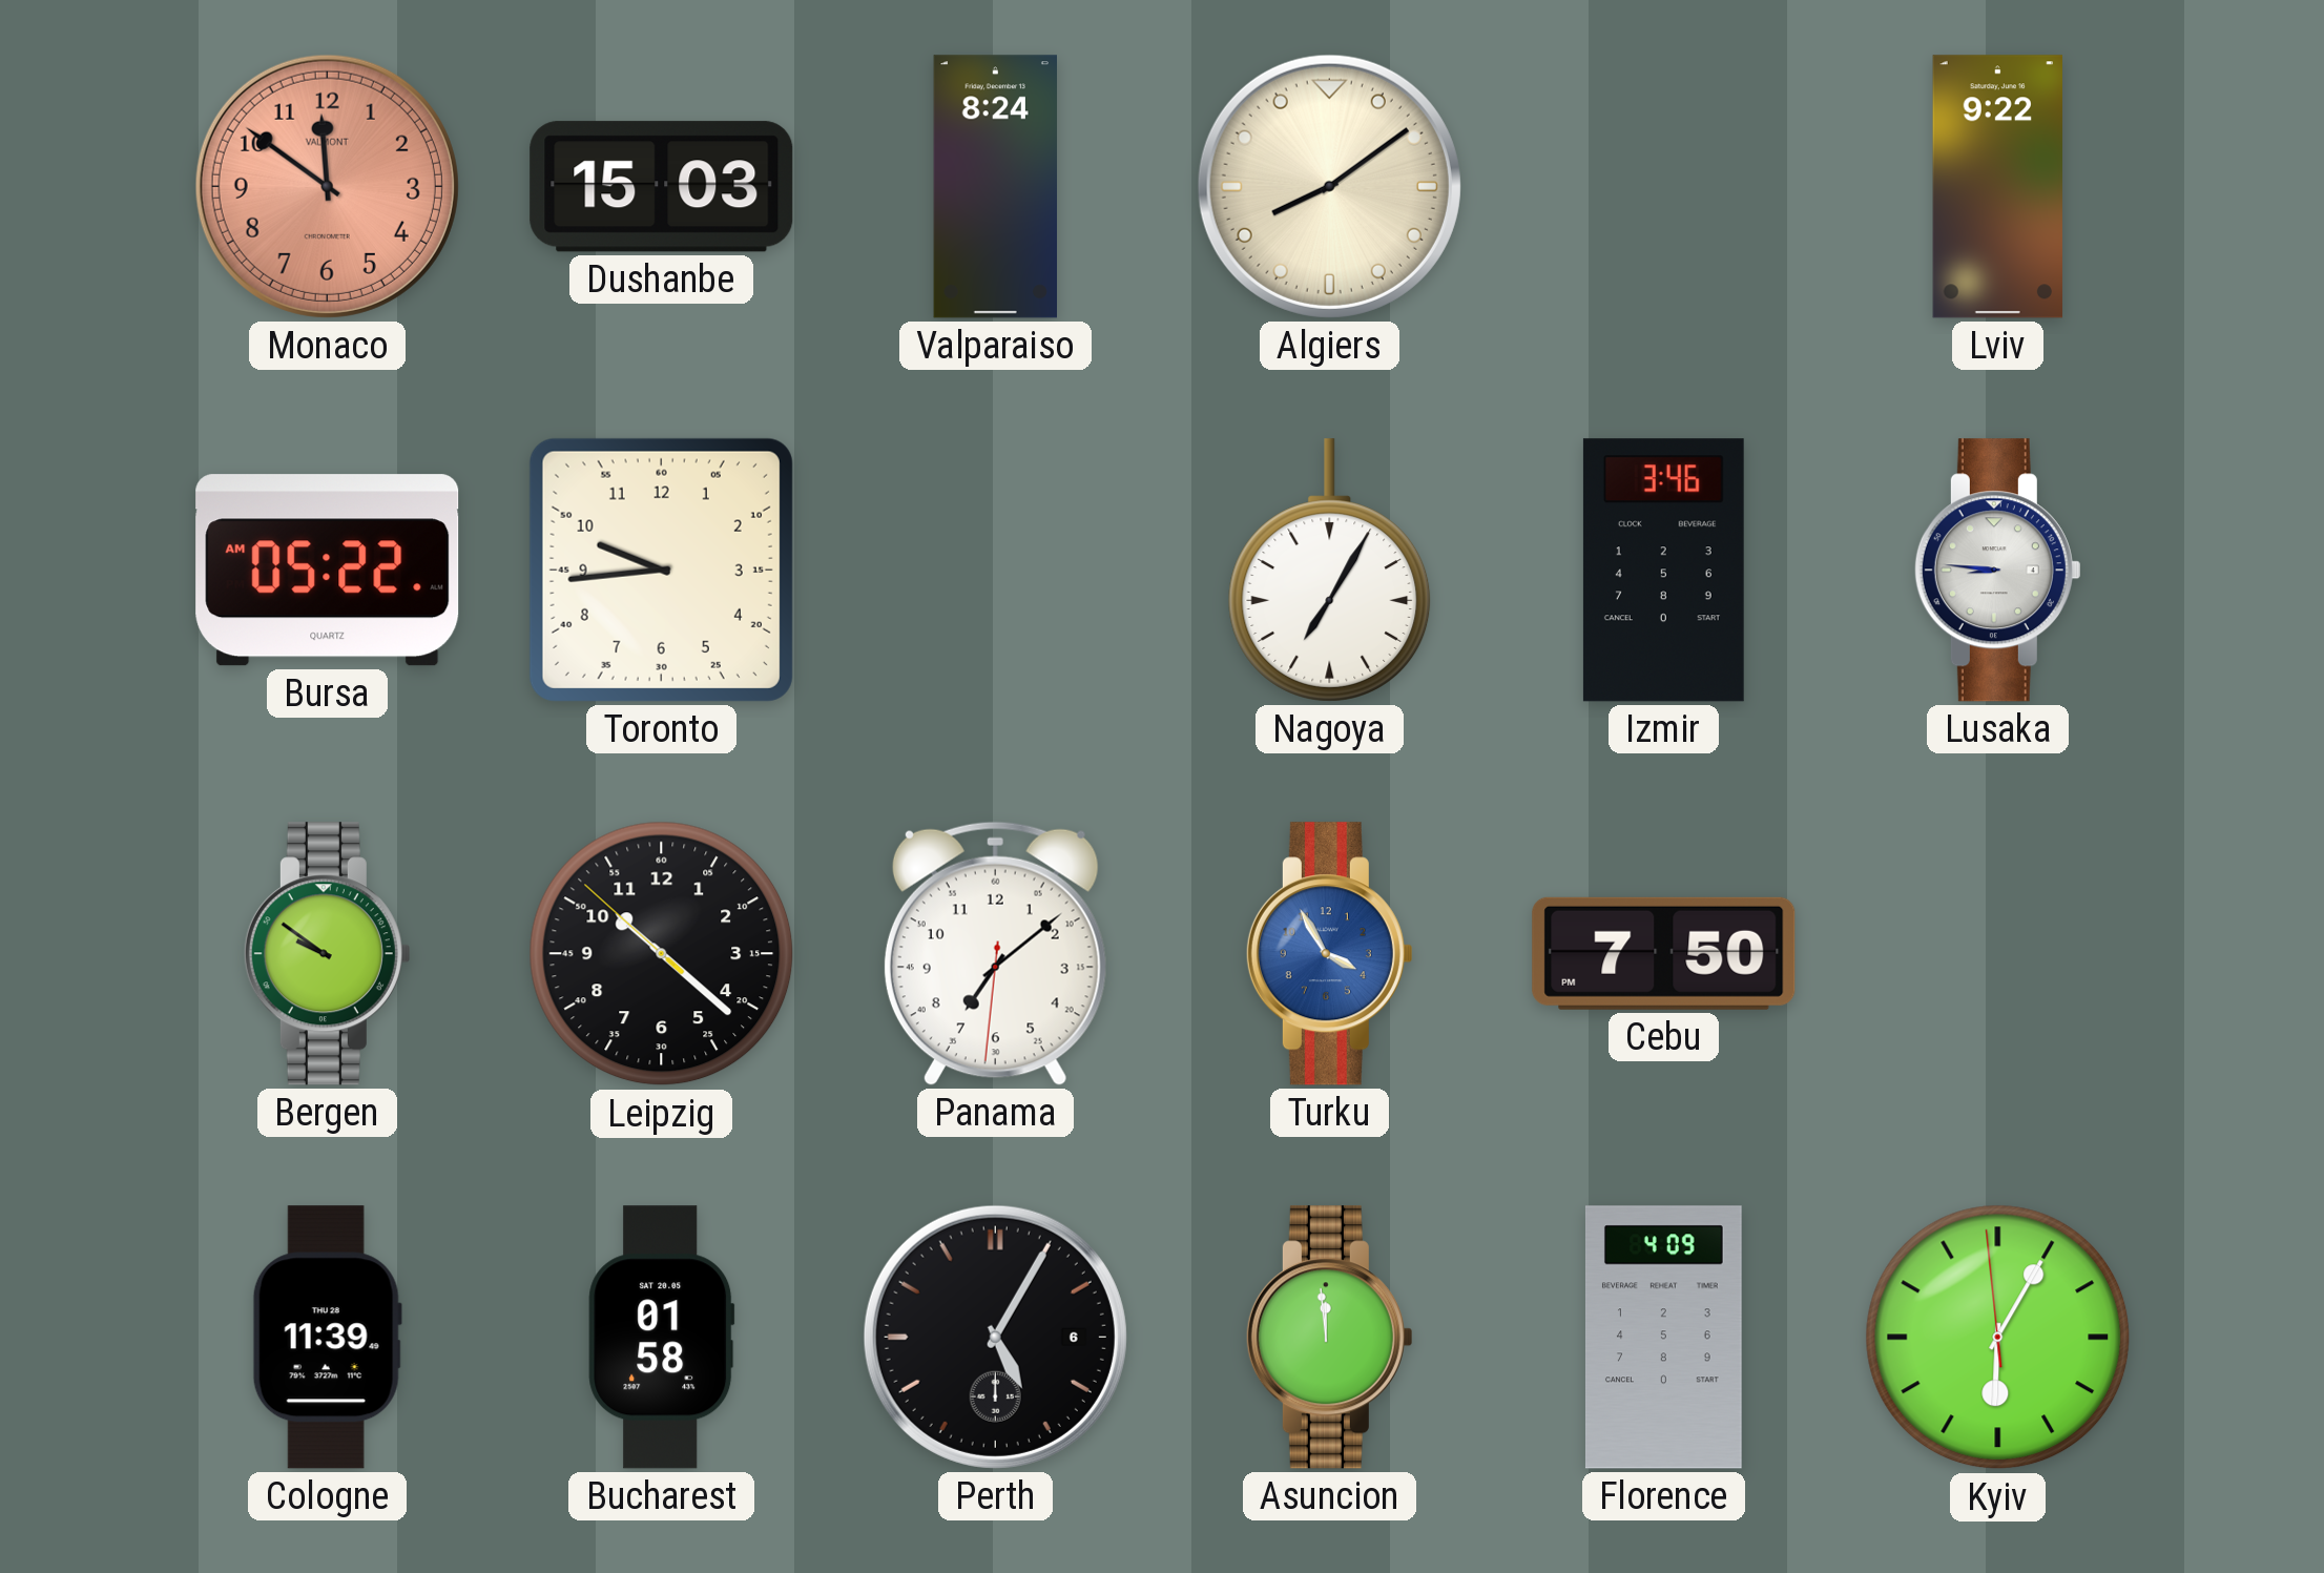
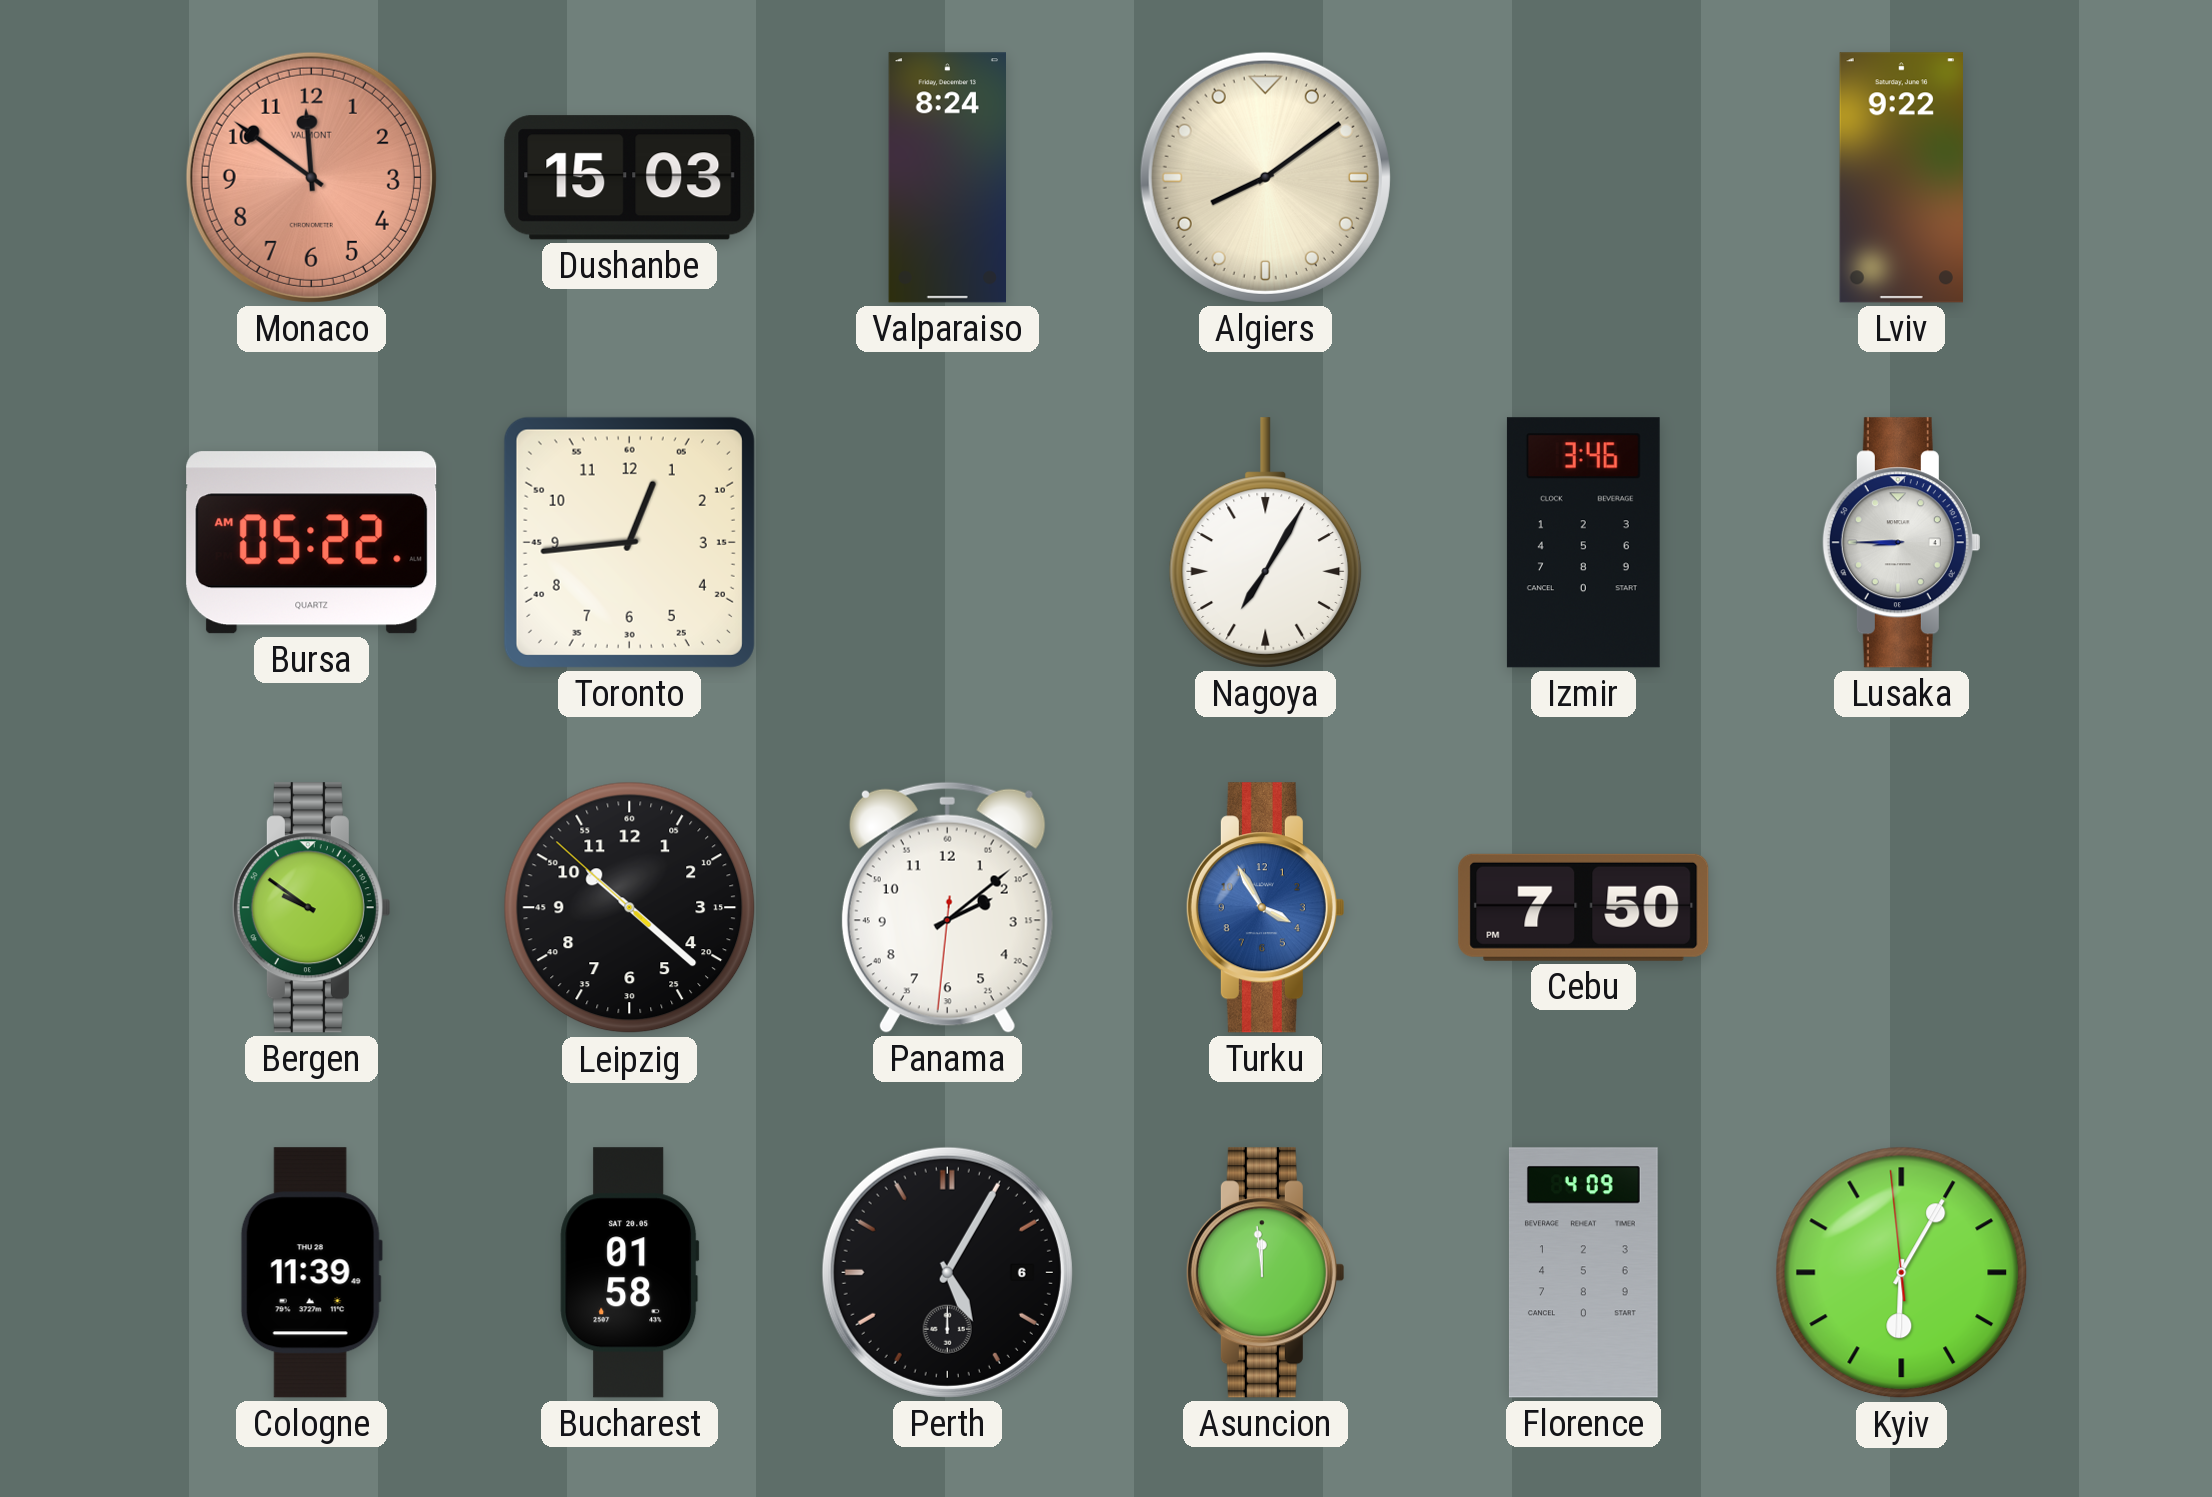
Toronto: 9:44 -> 12:44 (629, 542)
Lusaka: 8:46 -> 8:45 (1901, 543)
Panama: 7:08 -> 2:08 (947, 907)
